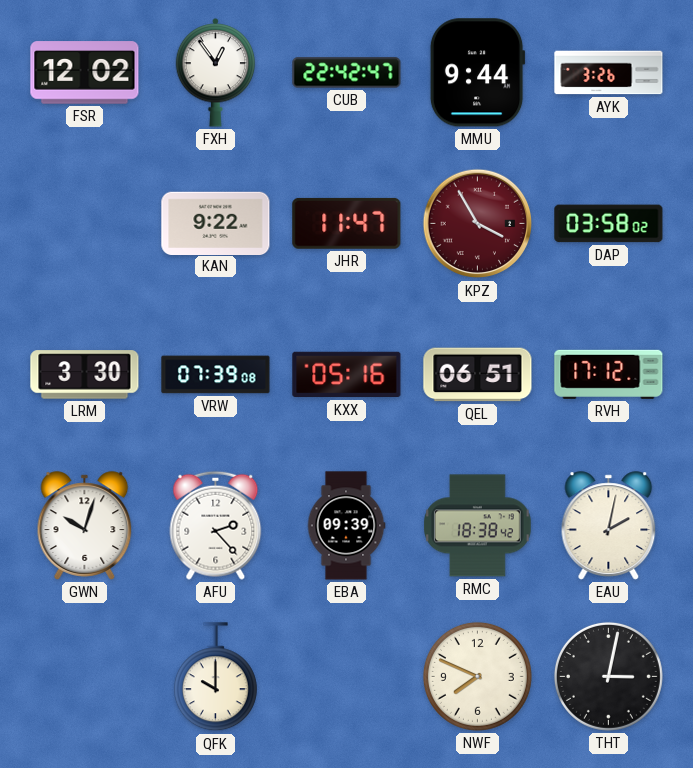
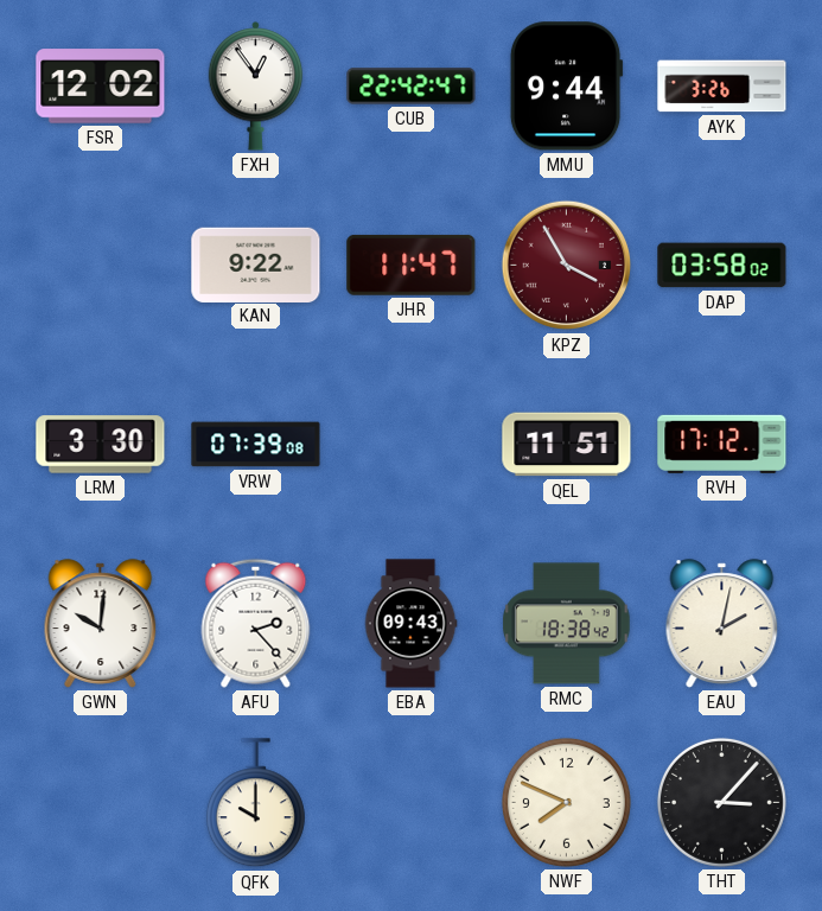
KXX: 05:16 -> none (347, 375)
QEL: 06:51 -> 11:51 (567, 445)
GWN: 10:03 -> 10:01 (101, 624)
EBA: 09:39 -> 09:43 (410, 624)
THT: 3:02 -> 3:07 (721, 802)
